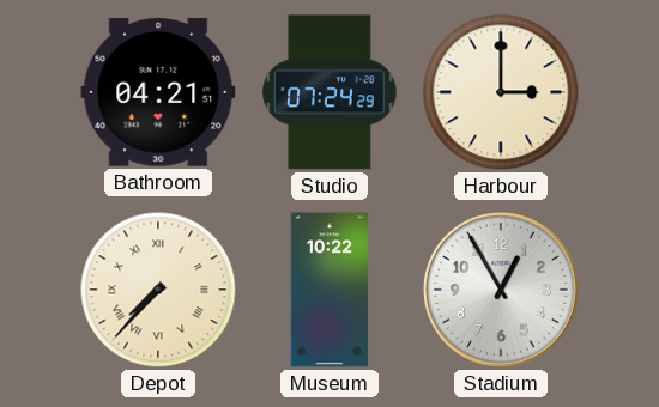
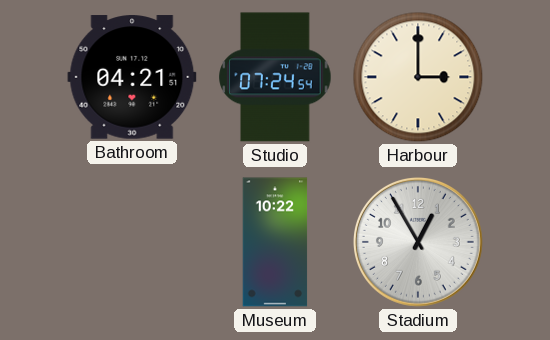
Studio: 07:24:29 -> 07:24:54 (275, 77)
Depot: 7:37 -> none (158, 290)
